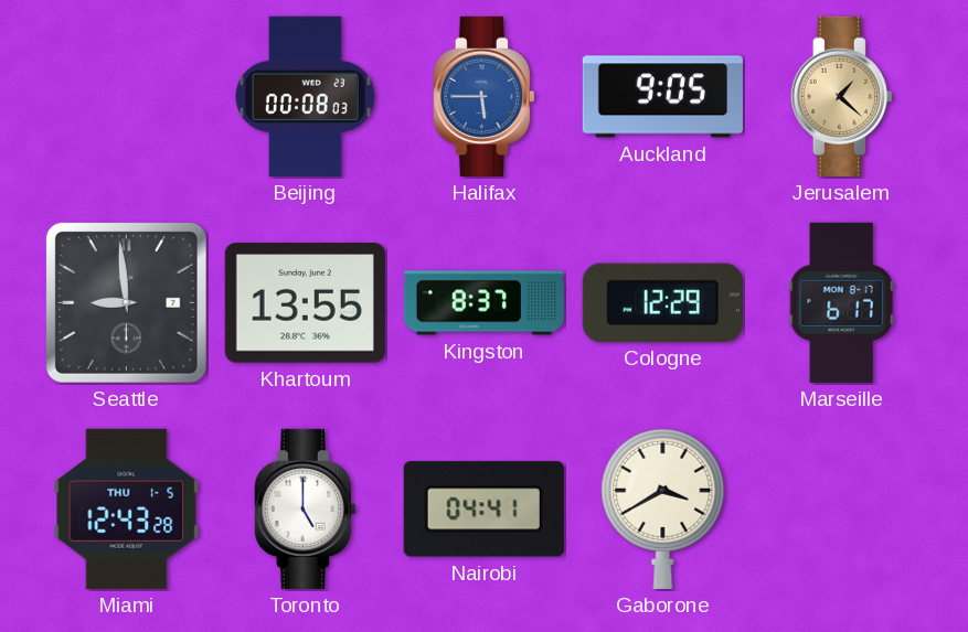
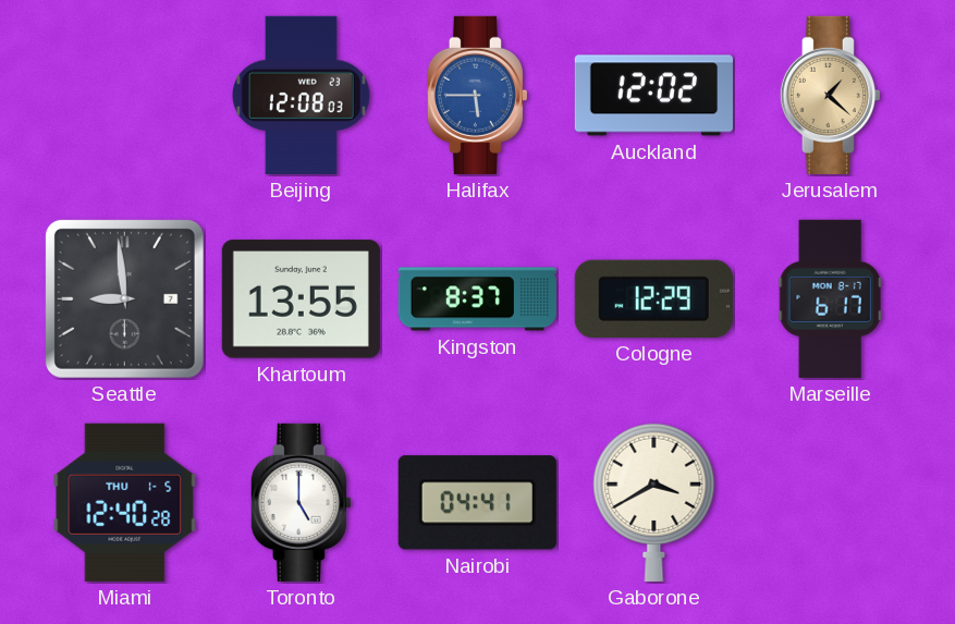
Beijing: 00:08 -> 12:08 (301, 95)
Auckland: 9:05 -> 12:02 (653, 96)
Miami: 12:43 -> 12:40 (125, 502)
